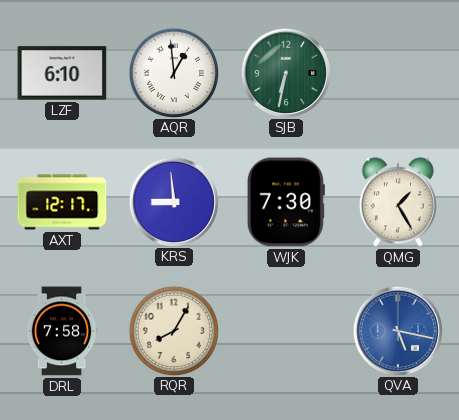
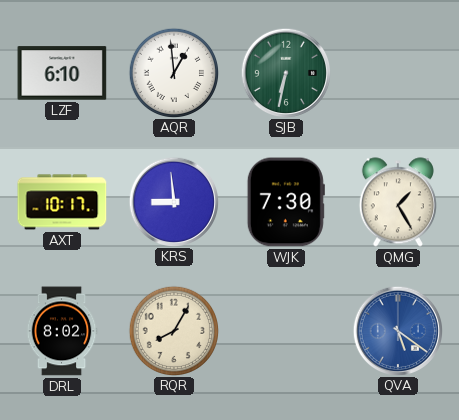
AXT: 12:17 -> 10:17 (62, 202)
DRL: 7:58 -> 8:02 (62, 331)
QVA: 5:17 -> 5:21 (397, 330)
